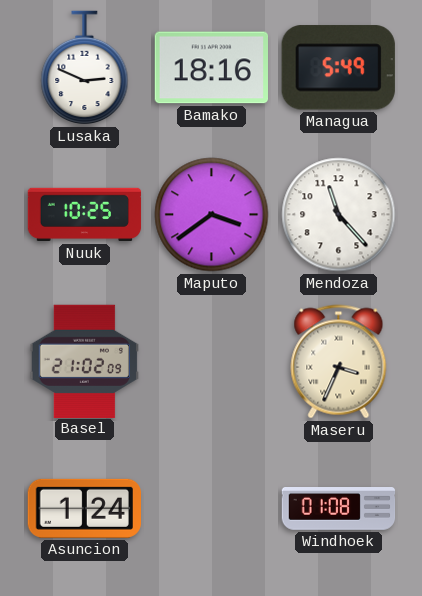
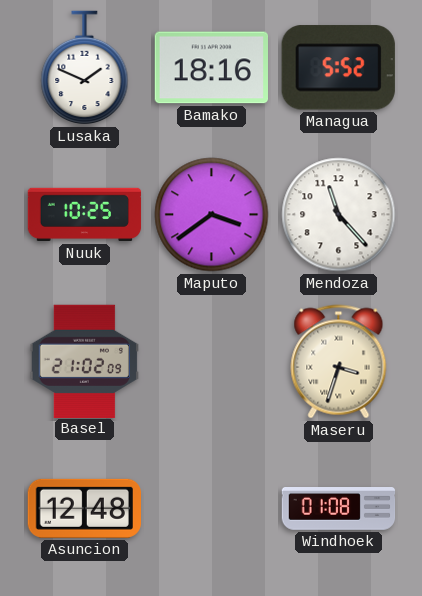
Lusaka: 2:49 -> 1:49 (85, 68)
Managua: 5:49 -> 5:52 (338, 68)
Maseru: 3:34 -> 3:33 (339, 362)
Asuncion: 1:24 -> 12:48 (84, 508)
